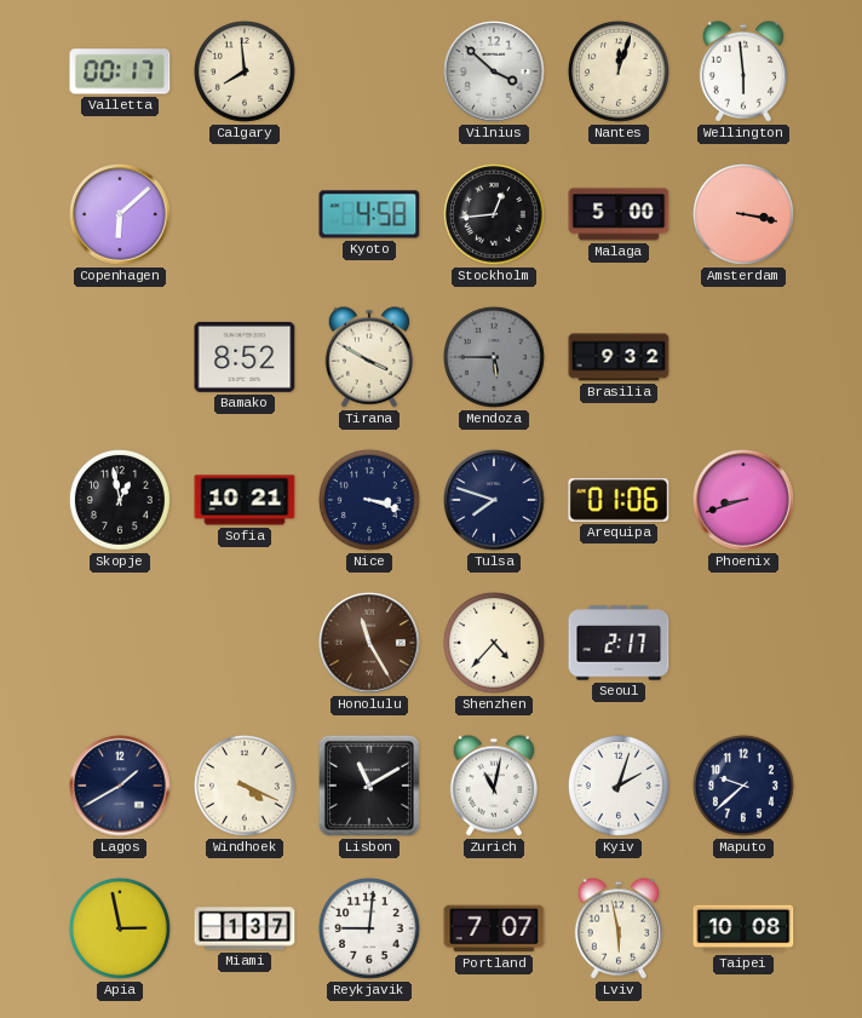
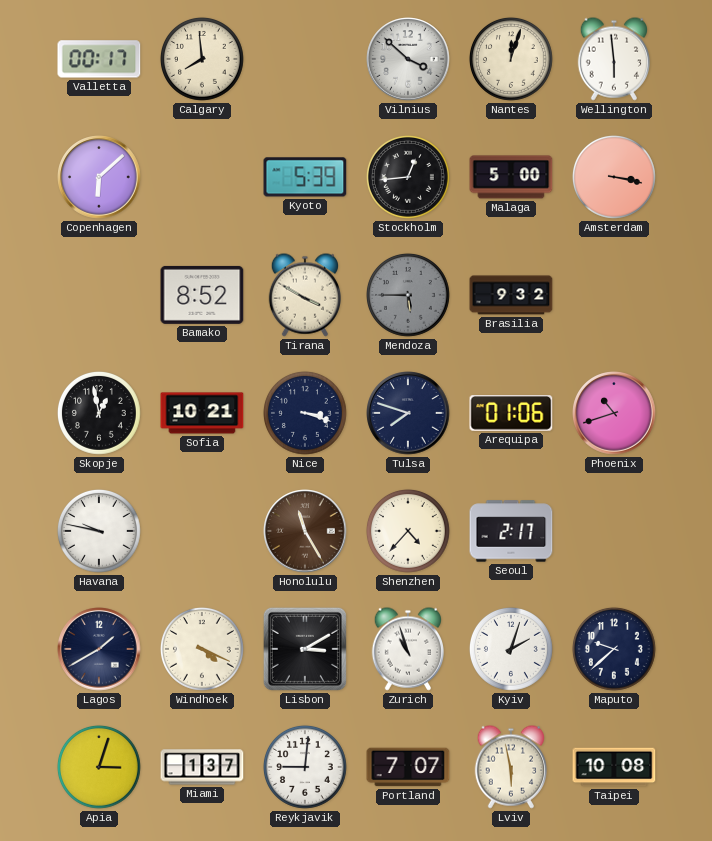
Kyoto: 4:58 -> 5:39 (305, 177)
Phoenix: 8:42 -> 10:42 (614, 413)
Havana: none -> 9:47 (99, 531)
Lisbon: 11:10 -> 3:10 (305, 649)
Zurich: 11:02 -> 10:57 (407, 649)
Apia: 2:58 -> 3:03 (99, 767)
